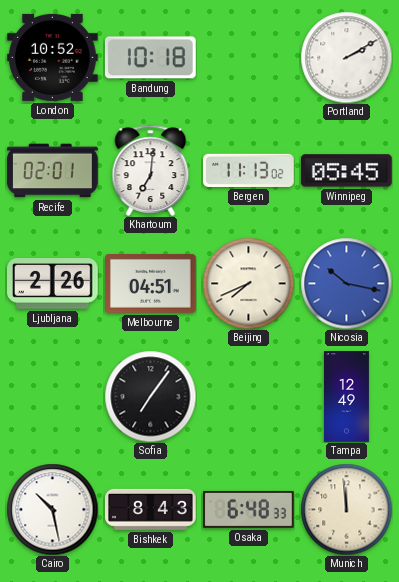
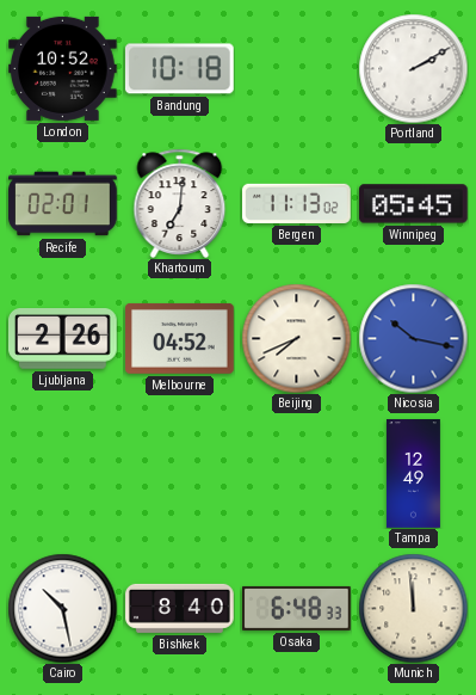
Melbourne: 04:51 -> 04:52 (180, 338)
Sofia: 7:06 -> none (150, 396)
Bishkek: 8:43 -> 8:40 (180, 608)
